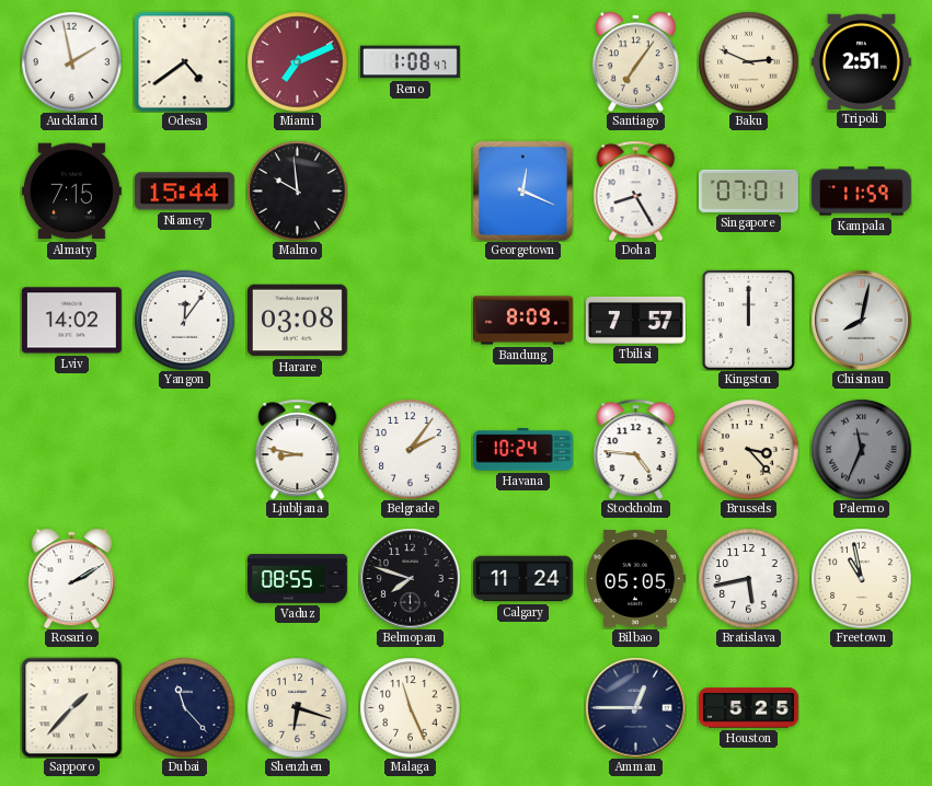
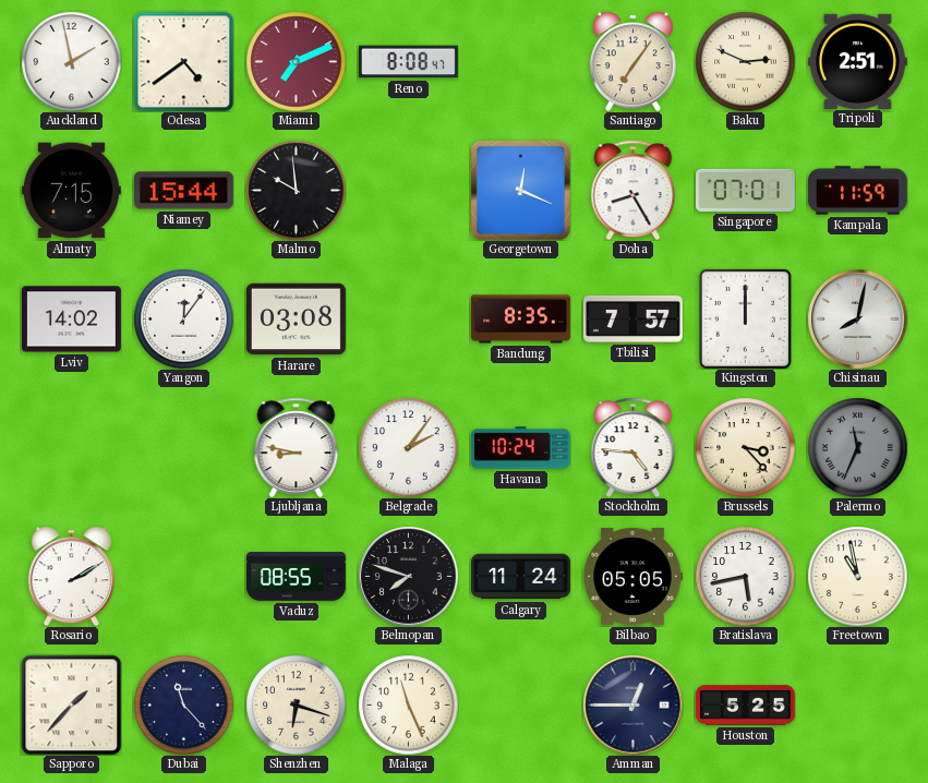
Reno: 1:08 -> 8:08 (408, 62)
Bandung: 8:09 -> 8:35 (521, 320)
